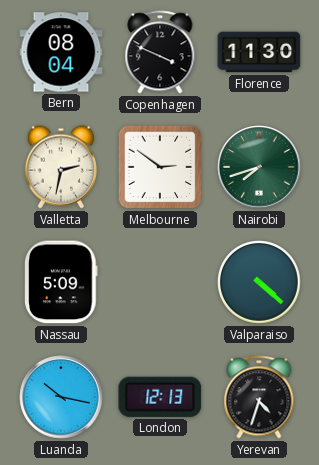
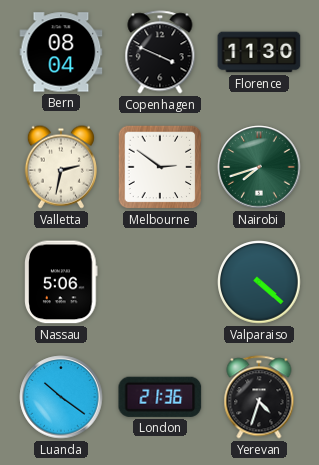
Nassau: 5:09 -> 5:06 (61, 282)
Luanda: 10:17 -> 10:21 (61, 397)
London: 12:13 -> 21:36 (160, 397)
